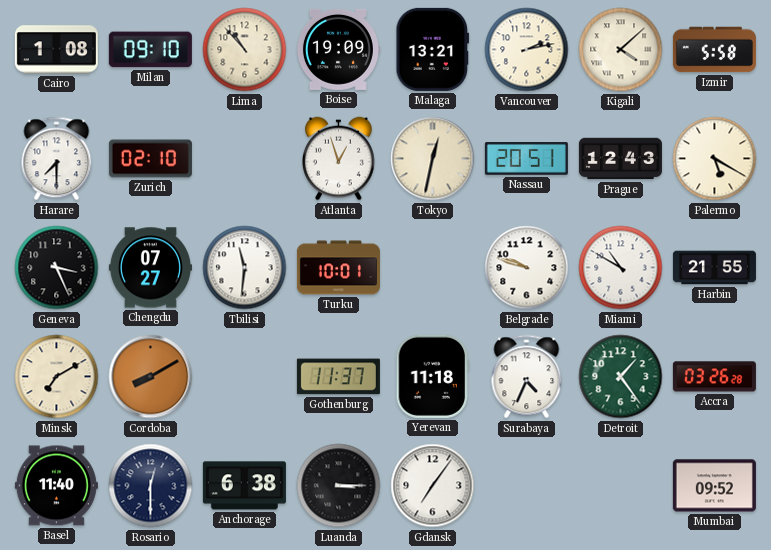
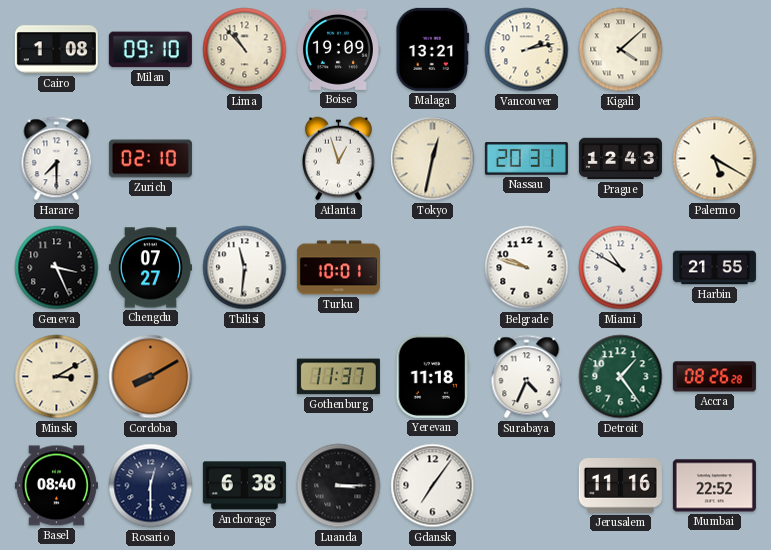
Izmir: 5:58 -> none (714, 50)
Nassau: 20:51 -> 20:31 (526, 159)
Minsk: 7:10 -> 3:10 (57, 377)
Accra: 03:26 -> 08:26 (714, 377)
Basel: 11:40 -> 08:40 (56, 486)
Jerusalem: none -> 11:16 (620, 486)
Mumbai: 09:52 -> 22:52 (714, 486)
